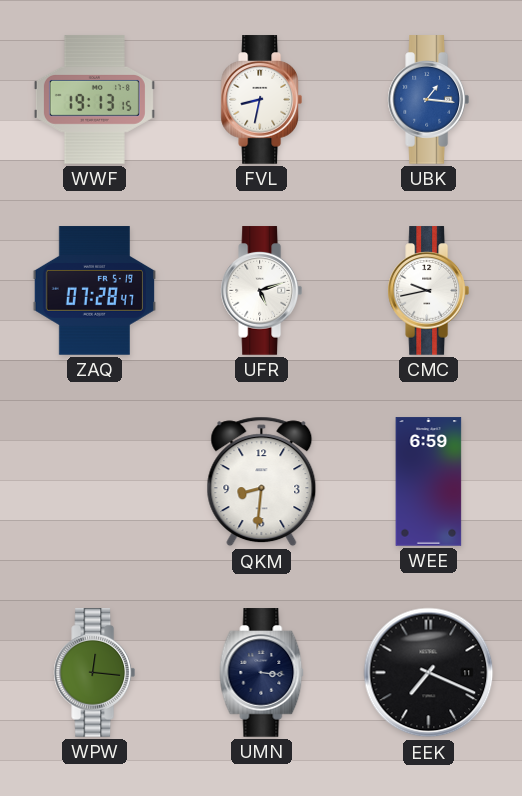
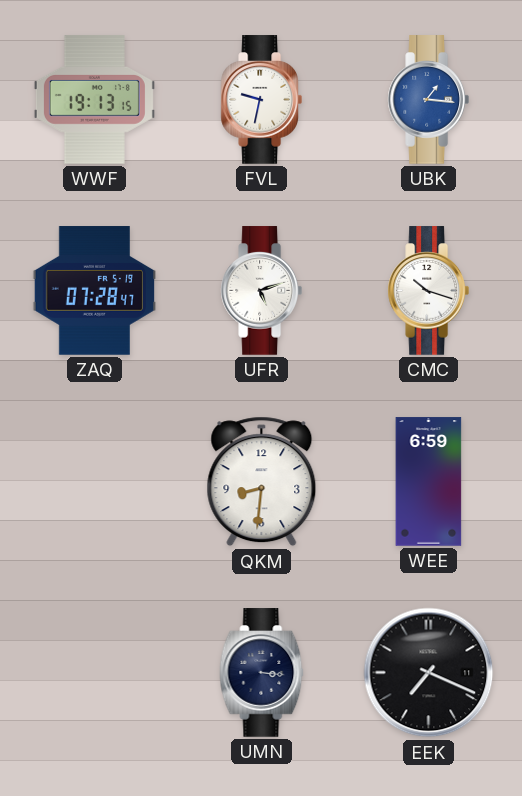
FVL: 8:32 -> 9:32 (261, 100)
CMC: 9:43 -> 10:18 (428, 291)
WPW: 12:16 -> none (94, 673)
